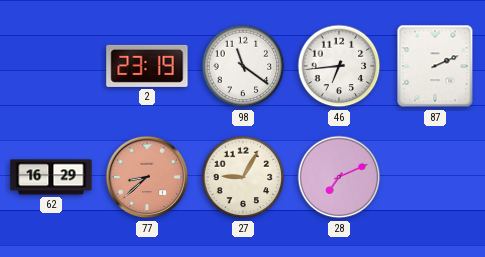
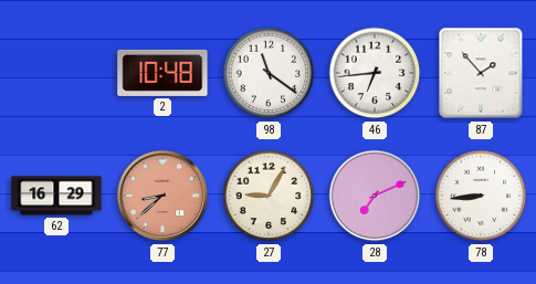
2: 23:19 -> 10:48 (162, 73)
87: 2:11 -> 1:53 (481, 73)
78: none -> 8:44 (481, 196)
